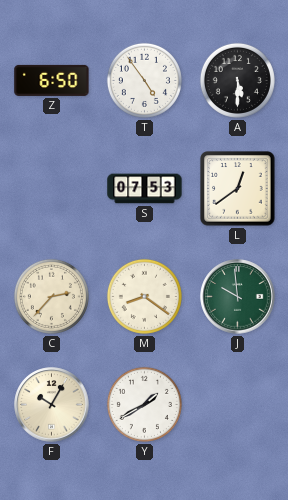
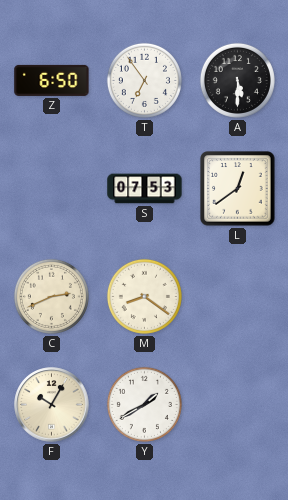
T: 4:54 -> 6:54 (144, 80)
C: 2:37 -> 2:41 (51, 296)
J: 9:59 -> none (238, 297)
